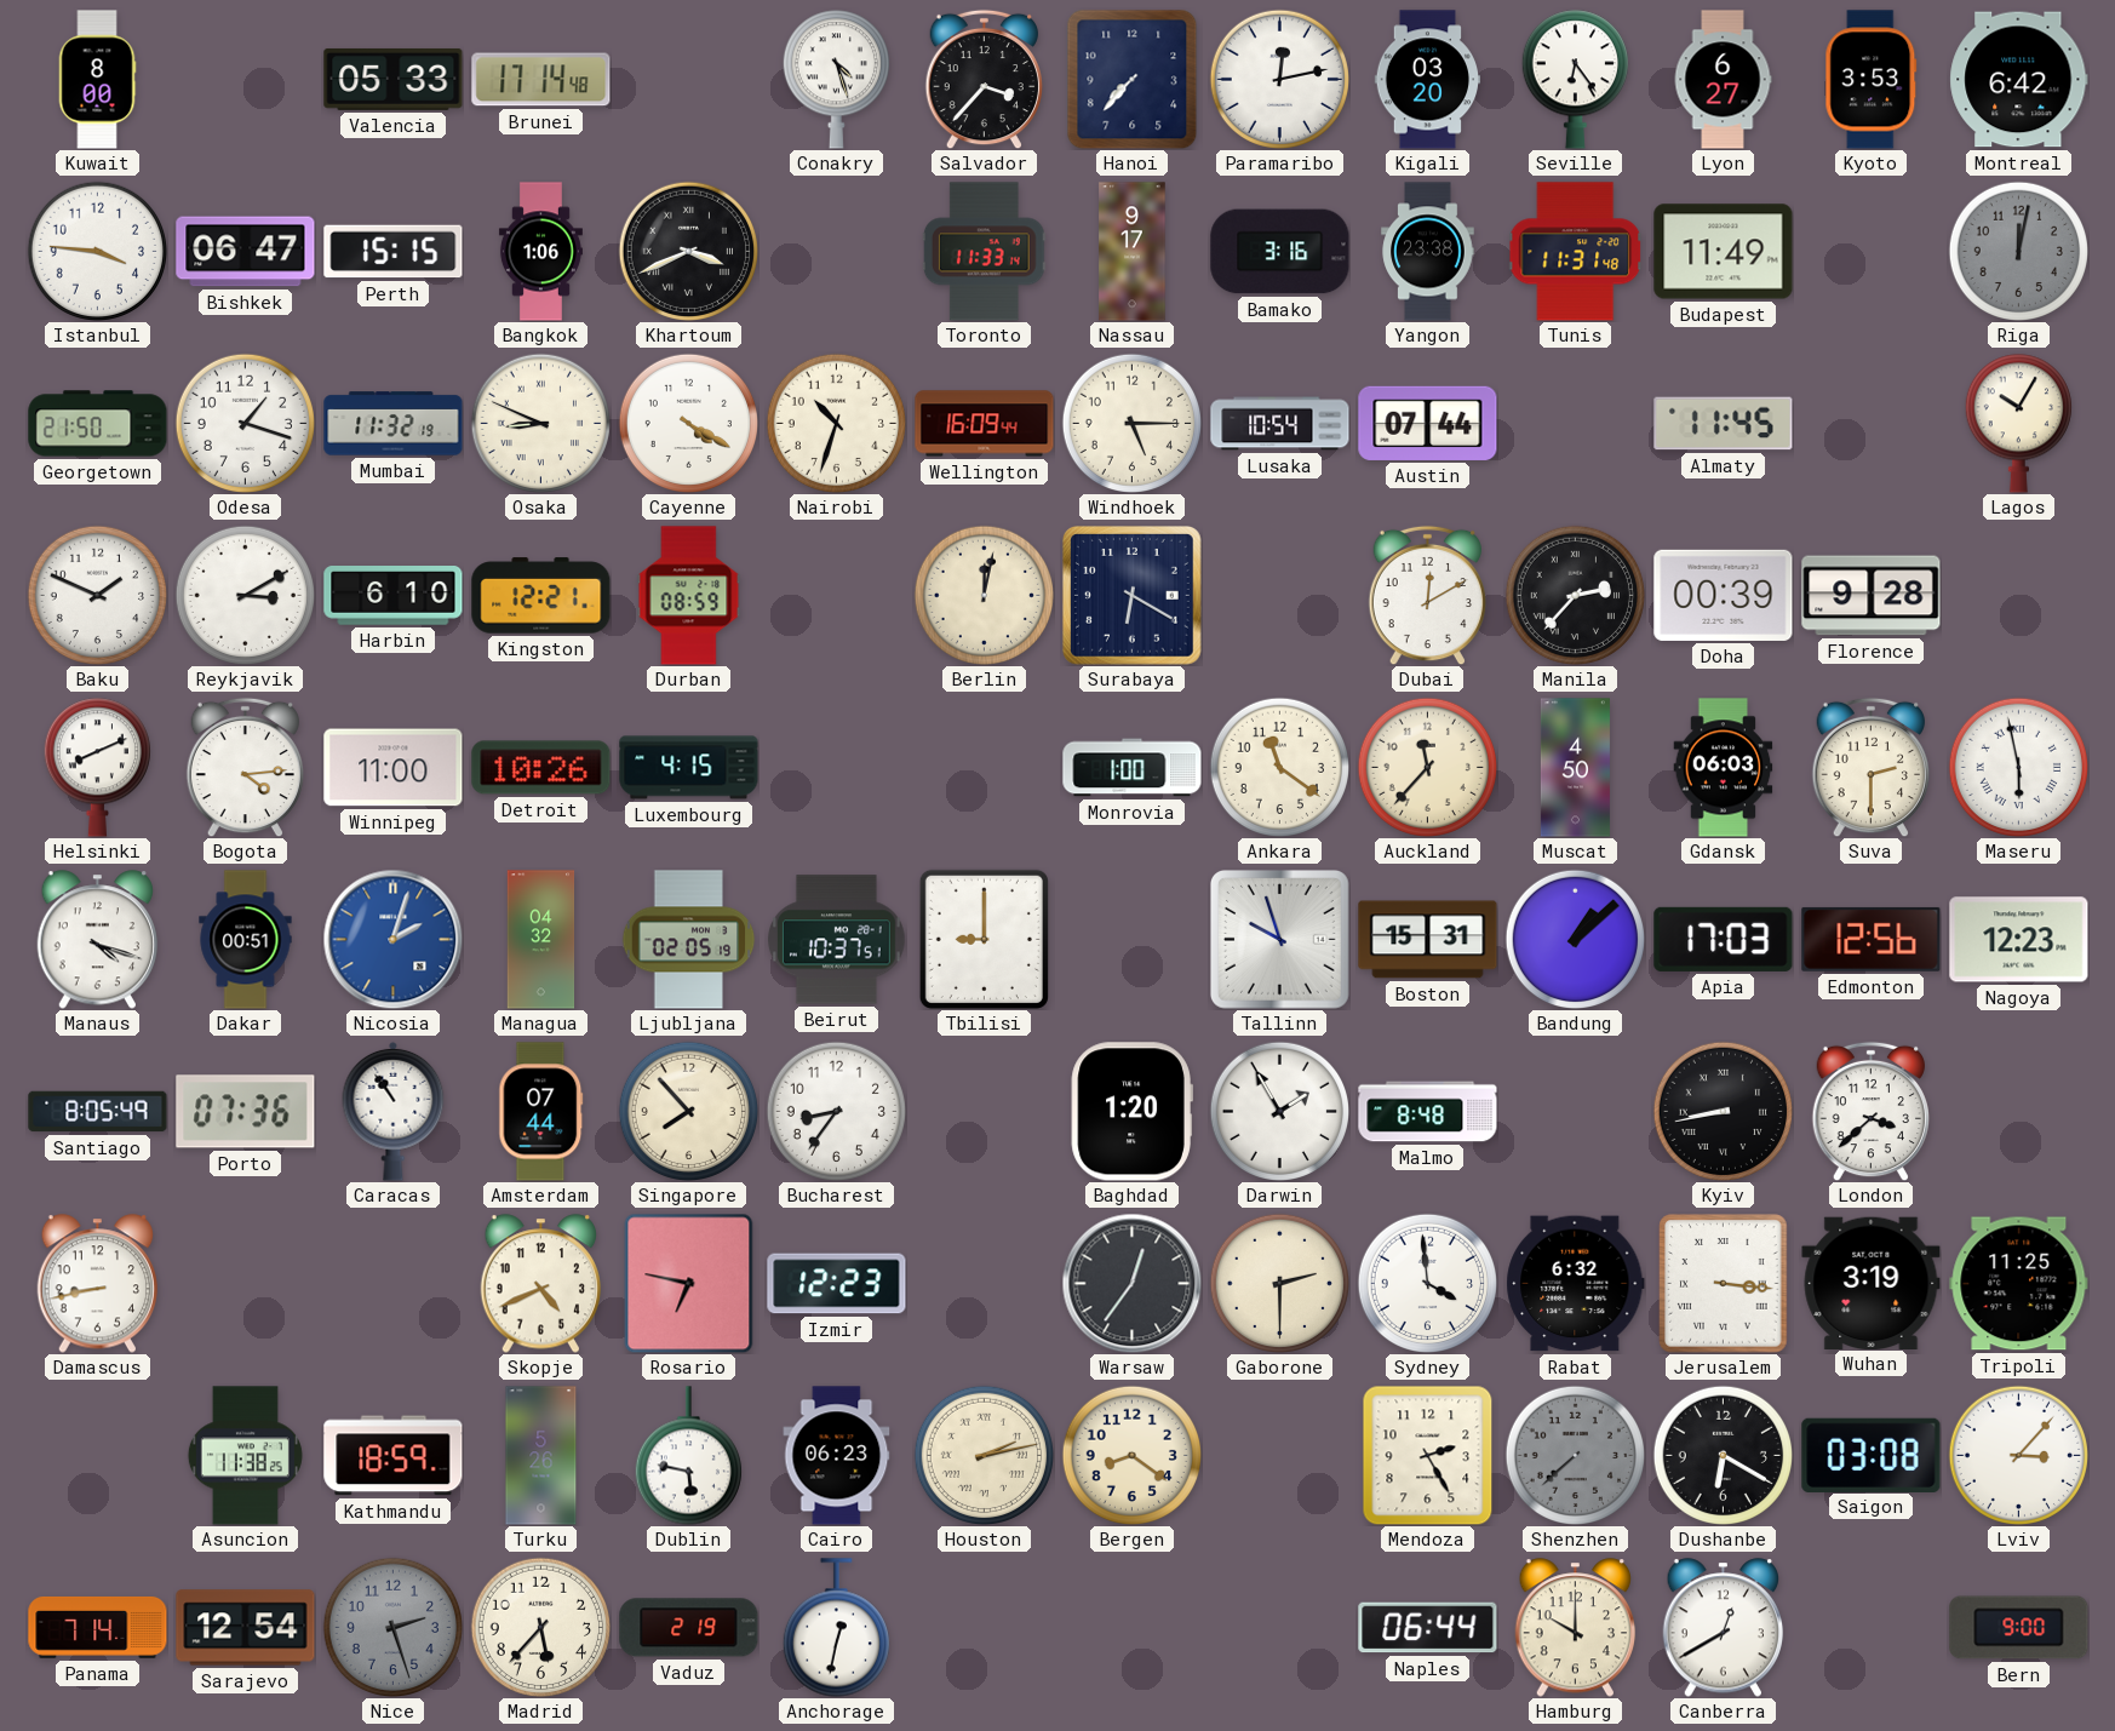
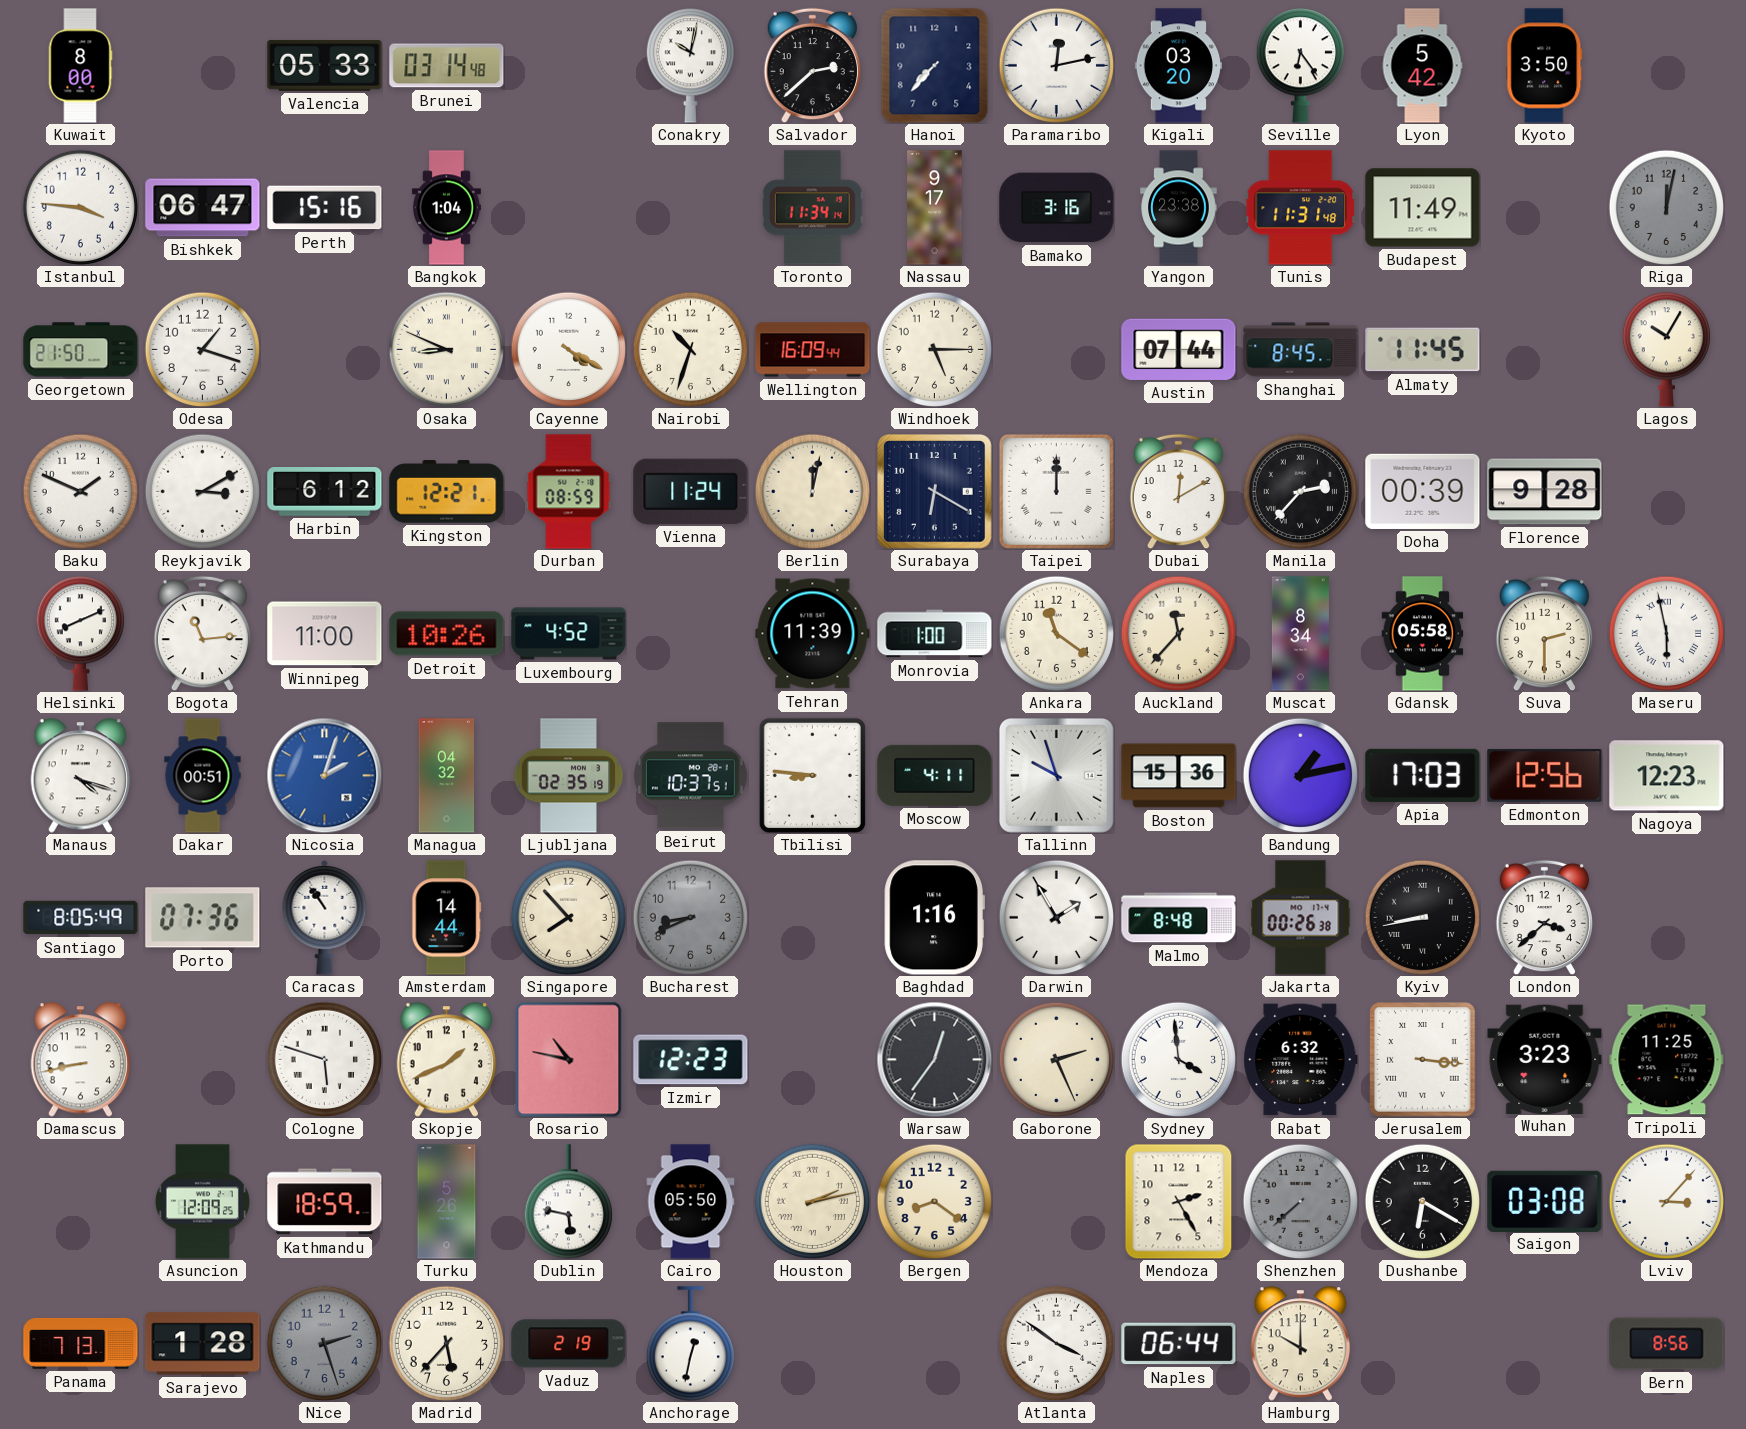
Brunei: 17:14 -> 03:14 (447, 66)
Conakry: 4:27 -> 10:02 (690, 66)
Salvador: 3:37 -> 2:38 (812, 65)
Lyon: 6:27 -> 5:42 (1422, 66)
Kyoto: 3:53 -> 3:50 (1545, 66)
Montreal: 6:42 -> none (2019, 80)
Perth: 15:15 -> 15:16 (325, 208)
Bangkok: 1:06 -> 1:04 (446, 208)
Khartoum: 3:41 -> none (688, 251)
Toronto: 11:33 -> 11:34 (812, 208)
Mumbai: 11:32 -> none (394, 424)
Lusaka: 10:54 -> none (1280, 424)
Shanghai: none -> 8:45 (1301, 350)
Harbin: 6:10 -> 6:12 (325, 492)
Vienna: none -> 11:24 (691, 491)
Taipei: none -> 12:00 (1056, 491)
Bogota: 4:14 -> 11:14 (202, 633)
Luxembourg: 4:15 -> 4:52 (569, 634)
Tehran: none -> 11:39 (813, 634)
Muscat: 4:50 -> 8:34 (1300, 634)
Gdansk: 06:03 -> 05:58 (1423, 634)
Ljubljana: 02:05 -> 02:35 (569, 776)
Tbilisi: 9:00 -> 8:46 (812, 775)
Moscow: none -> 4:11 (935, 775)
Boston: 15:31 -> 15:36 (1179, 776)
Bandung: 1:08 -> 1:13 (1300, 775)
Amsterdam: 07:44 -> 14:44 (447, 918)
Bucharest: 8:36 -> 8:41 (690, 917)
Bucharest dial: white -> grey (690, 917)
Baghdad: 1:20 -> 1:16 (934, 918)
Jakarta: none -> 00:26 (1301, 918)
Cologne: none -> 5:48 (324, 1059)
Skopje: 4:41 -> 1:41 (447, 1060)
Rosario: 6:47 -> 10:47 (569, 1059)
Gaborone: 2:30 -> 2:26 (1056, 1059)
Wuhan: 3:19 -> 3:23 (1545, 1059)
Asuncion: 11:38 -> 12:09 (202, 1202)
Cairo: 06:23 -> 05:50 (691, 1202)
Panama: 7:14 -> 7:13 (81, 1343)
Sarajevo: 12:54 -> 1:28 (203, 1344)
Atlanta: none -> 3:51 (1056, 1343)
Canberra: 12:40 -> none (1724, 1628)
Bern: 9:00 -> 8:56 (1667, 1344)
